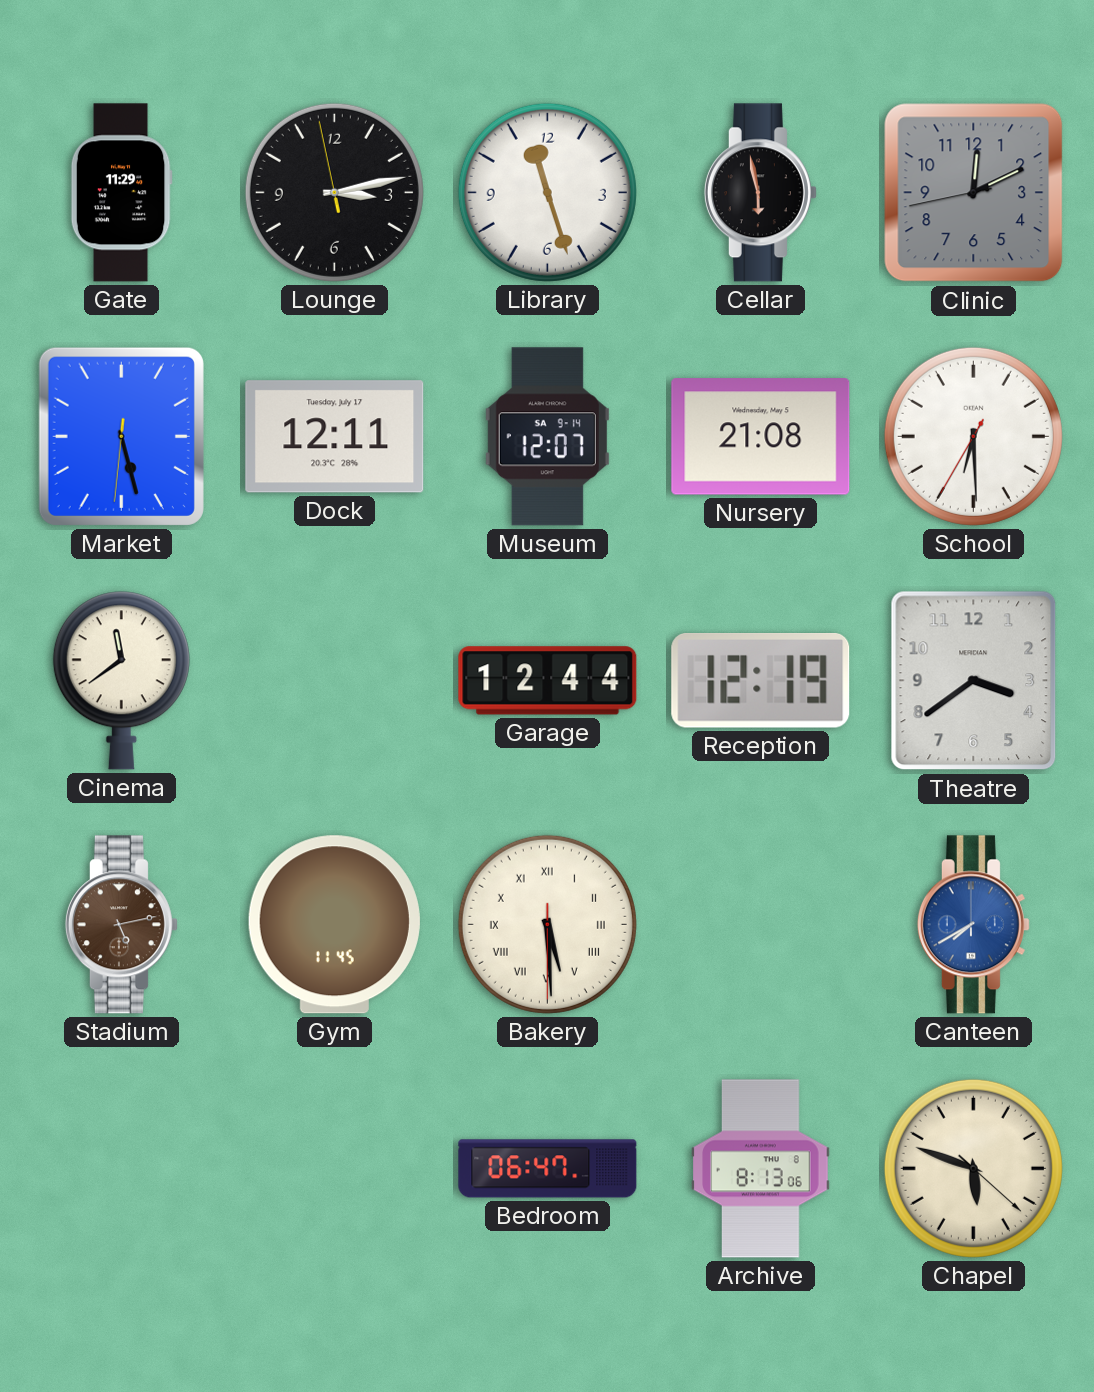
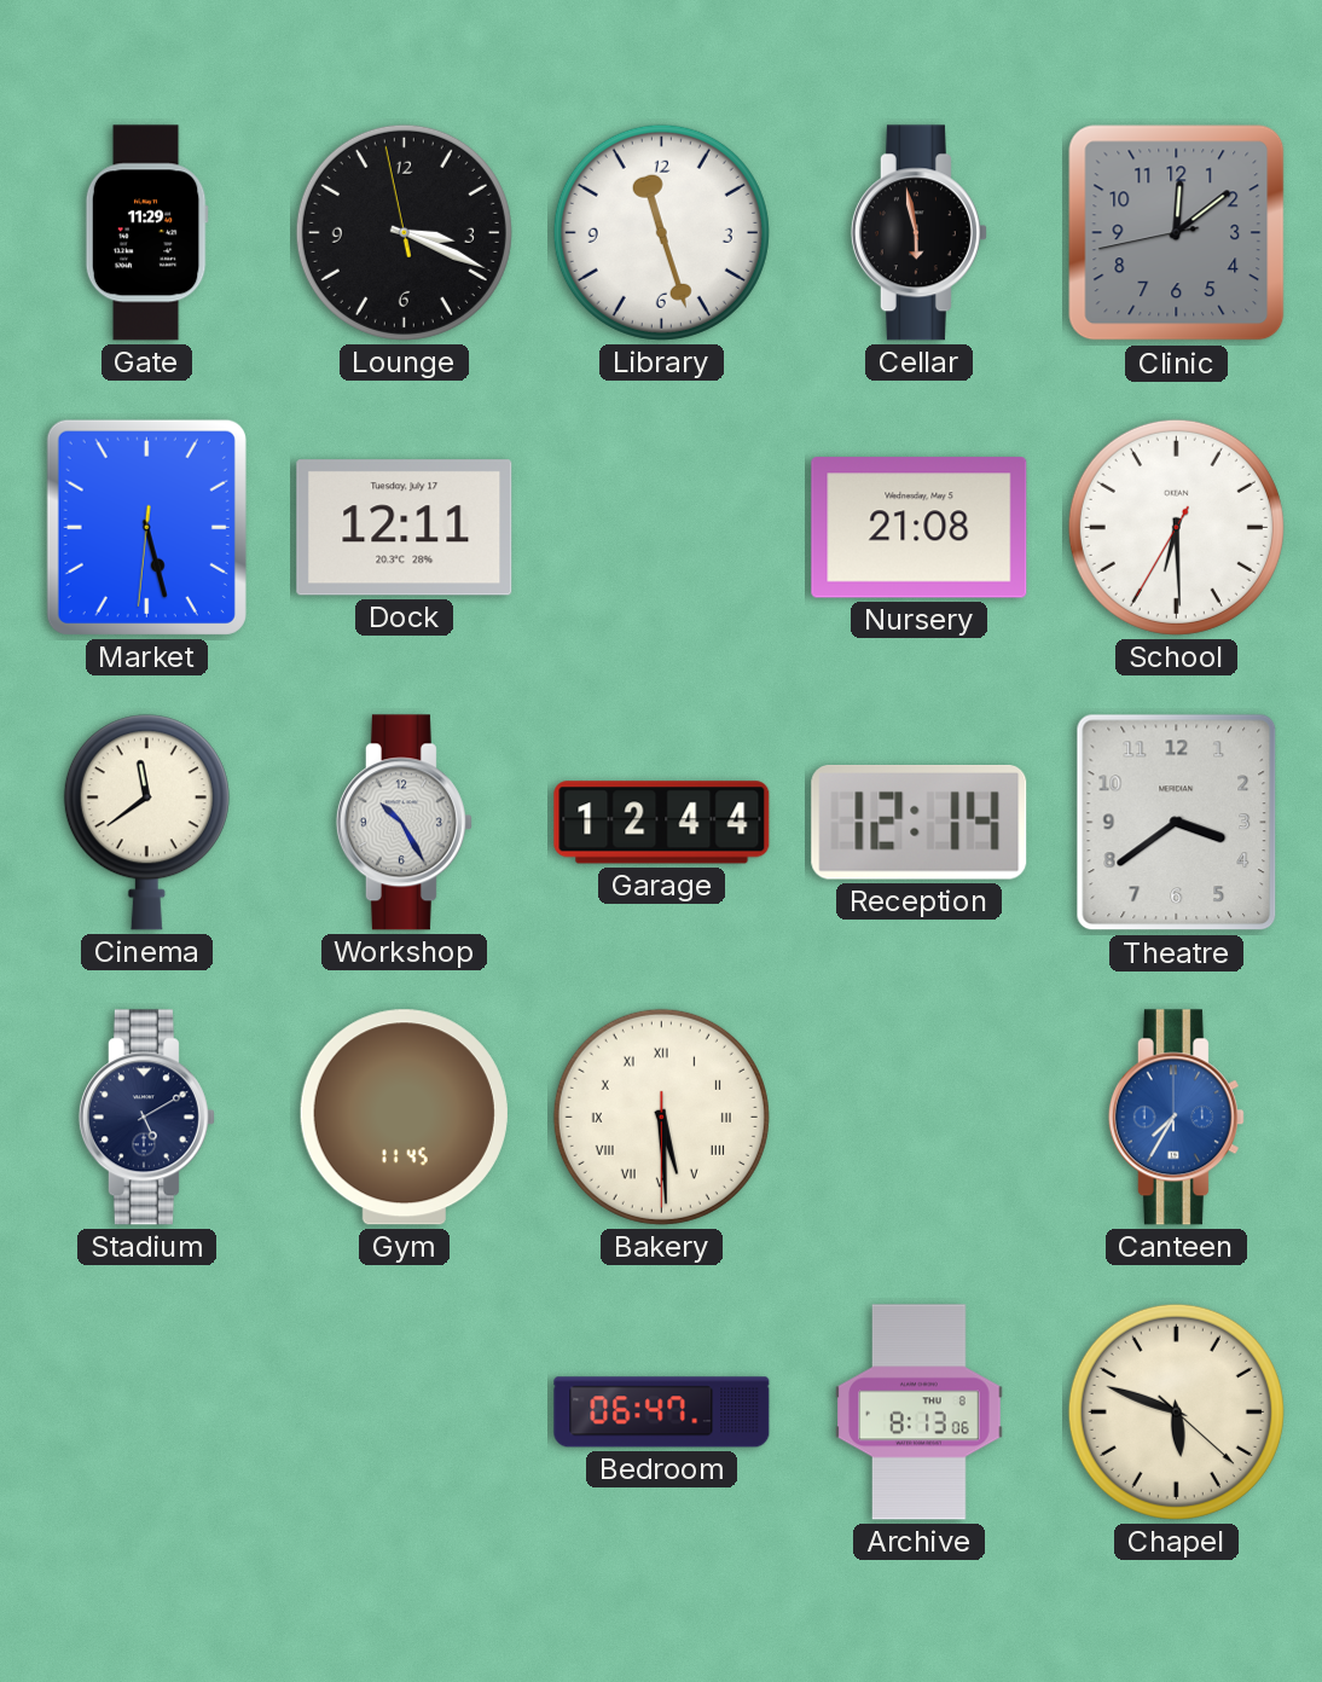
Lounge: 3:12 -> 3:18 (404, 232)
Clinic: 12:10 -> 12:08 (1177, 233)
Museum: 12:07 -> none (547, 437)
Workshop: none -> 10:25 (404, 823)
Reception: 12:19 -> 12:14 (920, 823)
Stadium: 5:13 -> 5:10 (146, 1118)
Stadium dial: brown -> navy (146, 1118)
Canteen: 7:40 -> 7:35 (1176, 1118)
